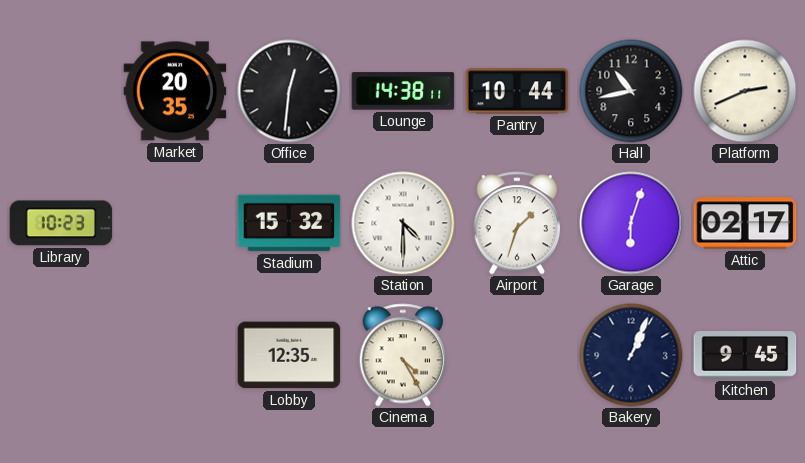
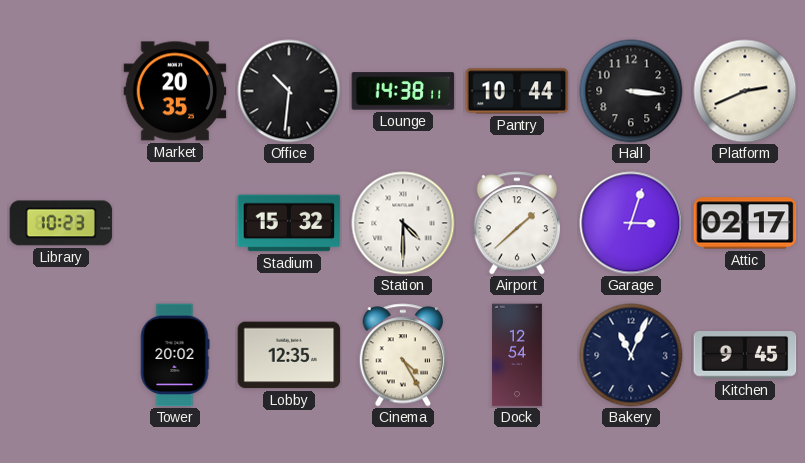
Office: 12:31 -> 10:31 (289, 91)
Hall: 10:43 -> 3:16 (631, 91)
Airport: 1:33 -> 1:38 (517, 223)
Garage: 6:03 -> 3:03 (631, 223)
Tower: none -> 20:02 (175, 355)
Dock: none -> 12:54 (517, 355)
Bakery: 1:04 -> 11:04 (631, 355)
